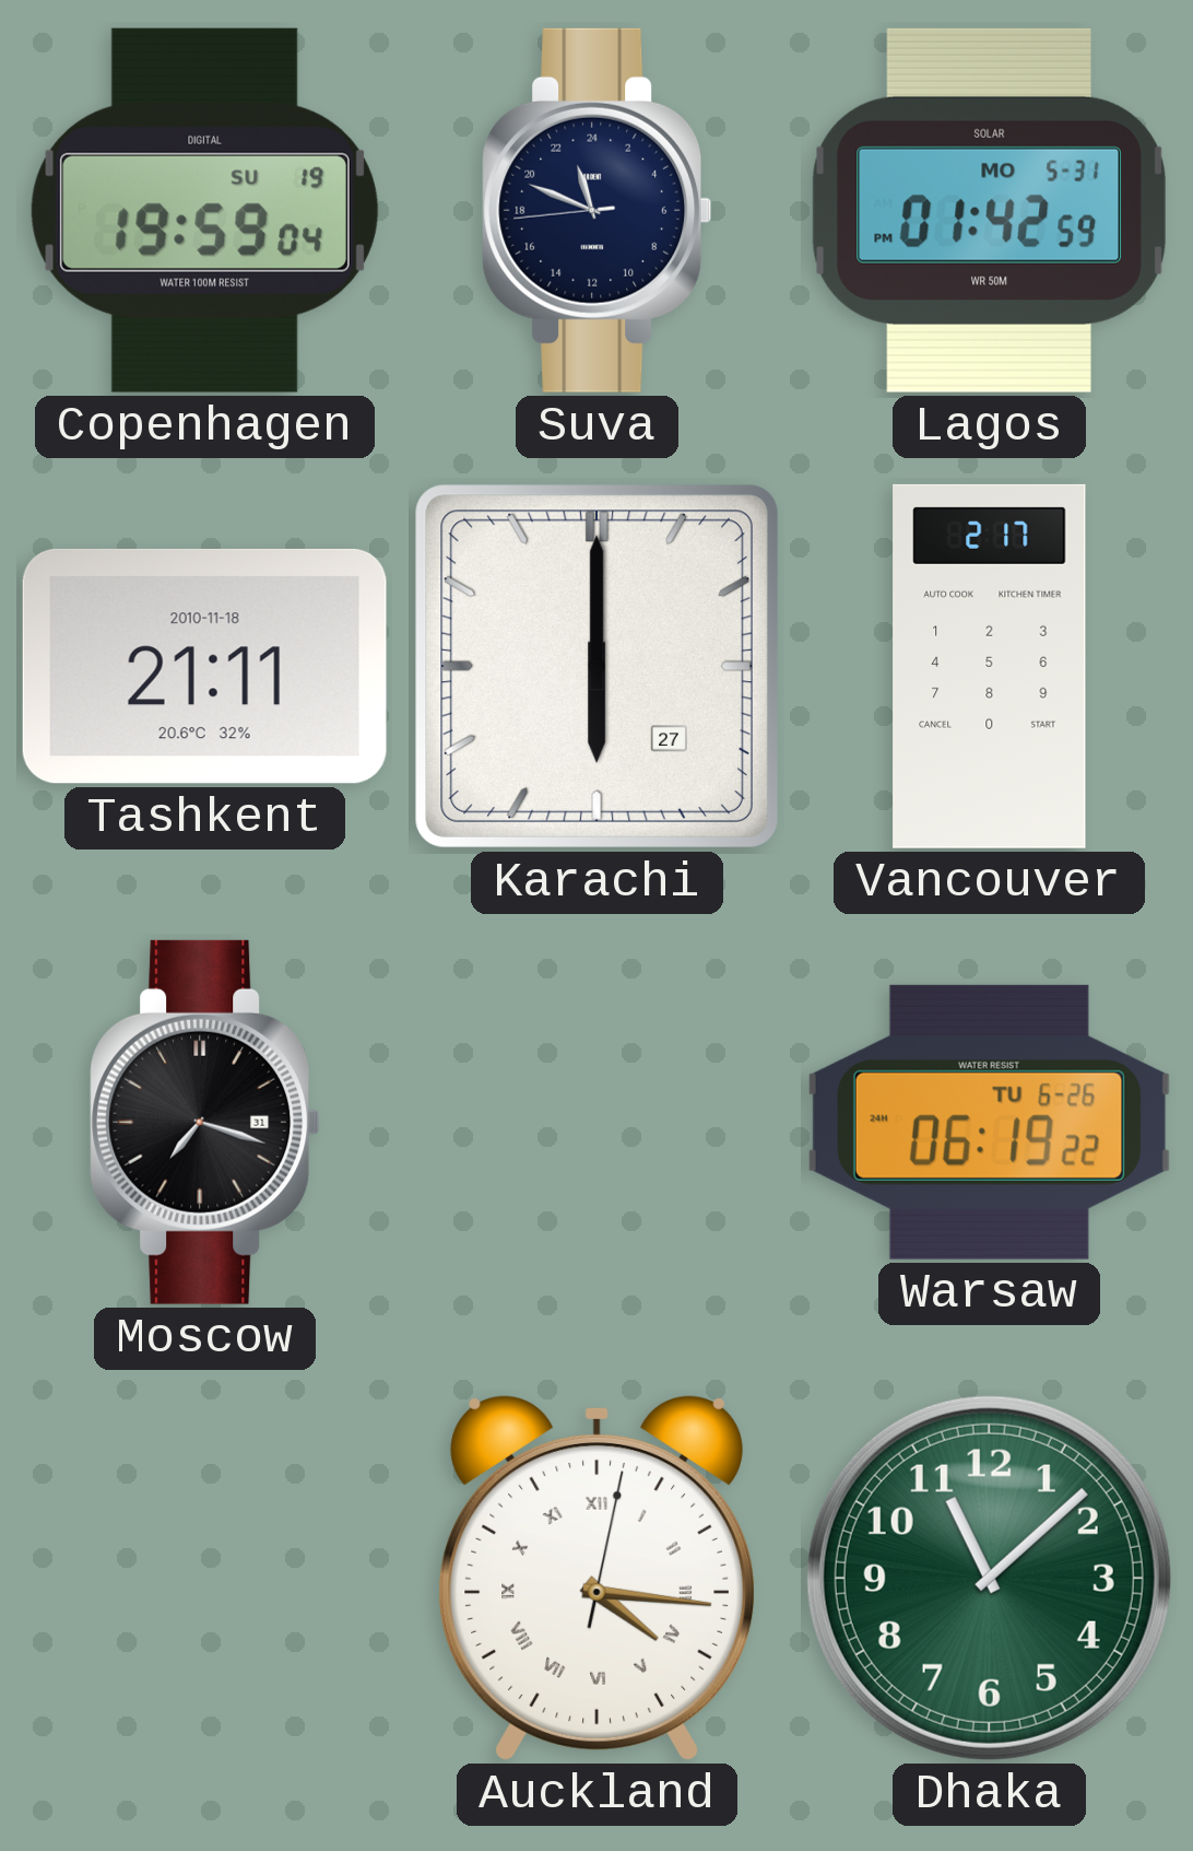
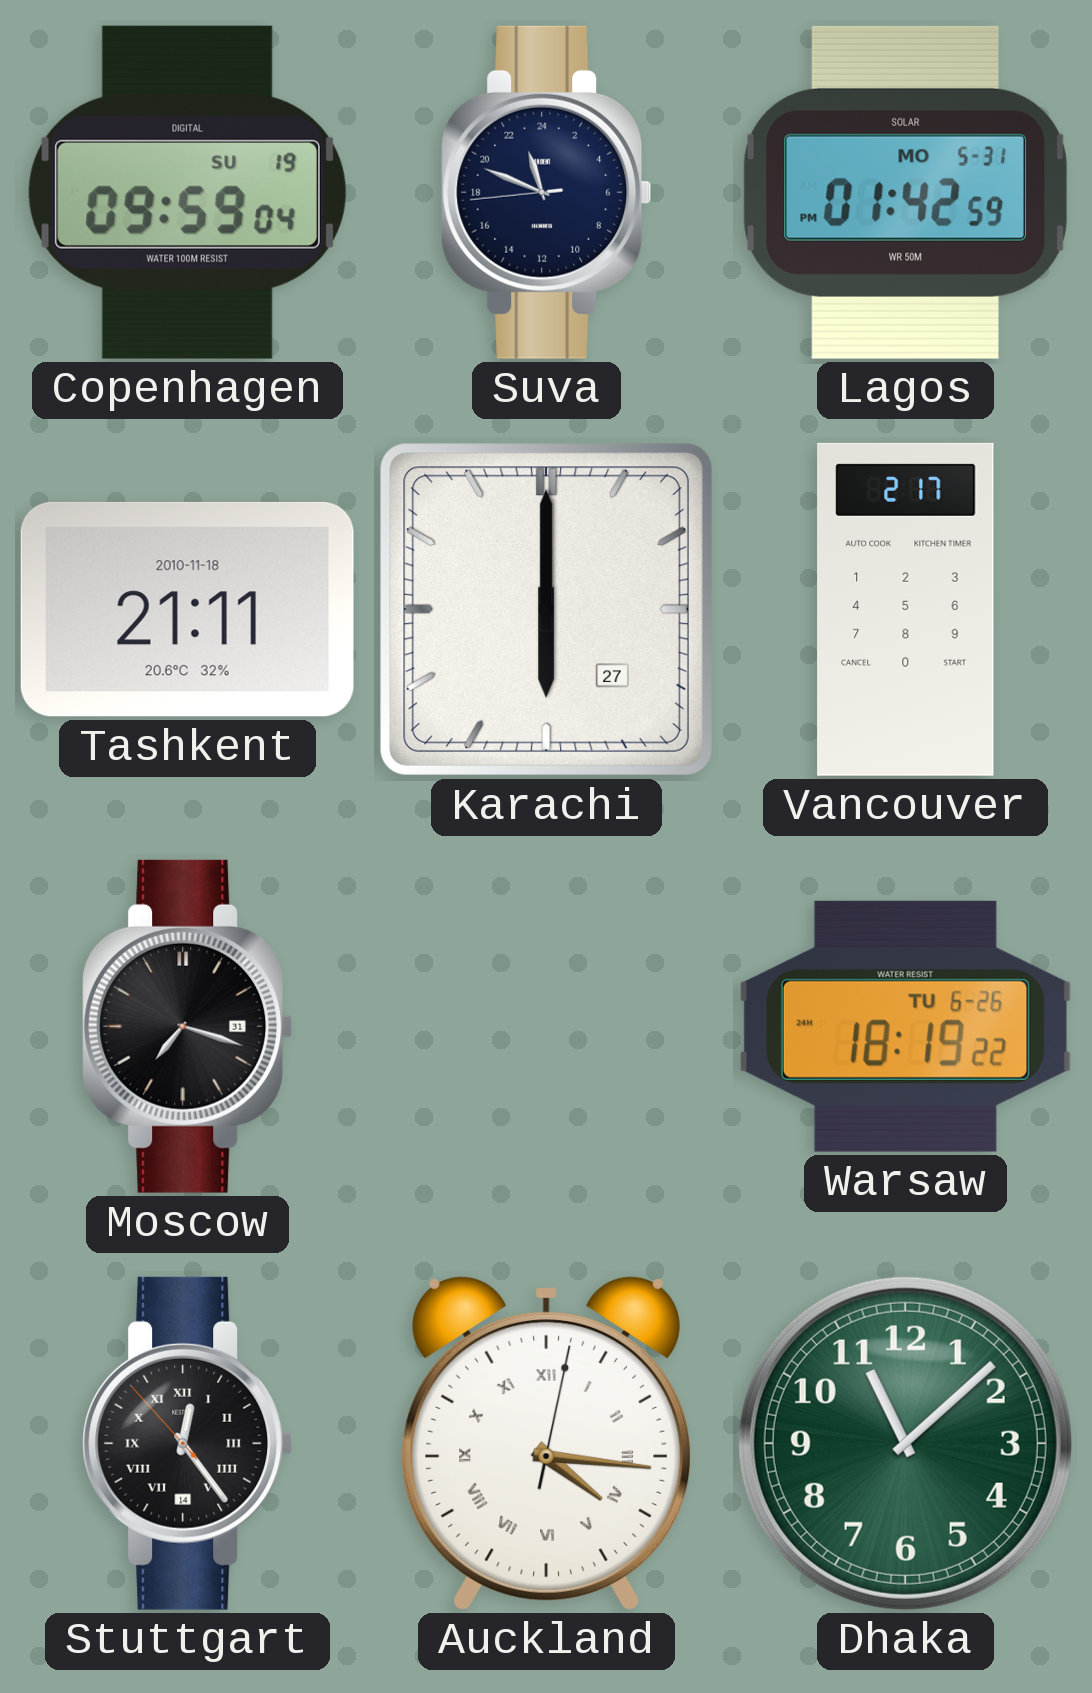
Copenhagen: 19:59 -> 09:59 (187, 192)
Warsaw: 06:19 -> 18:19 (905, 1026)
Stuttgart: none -> 12:23 (188, 1443)
